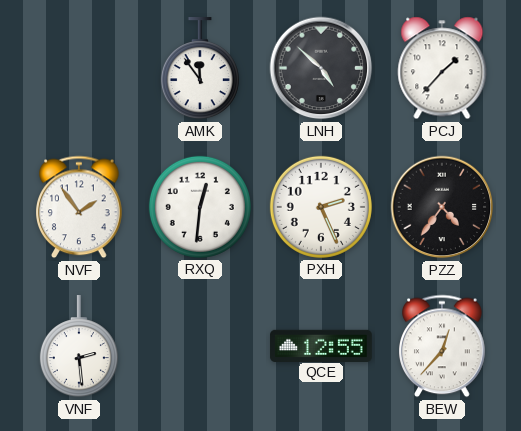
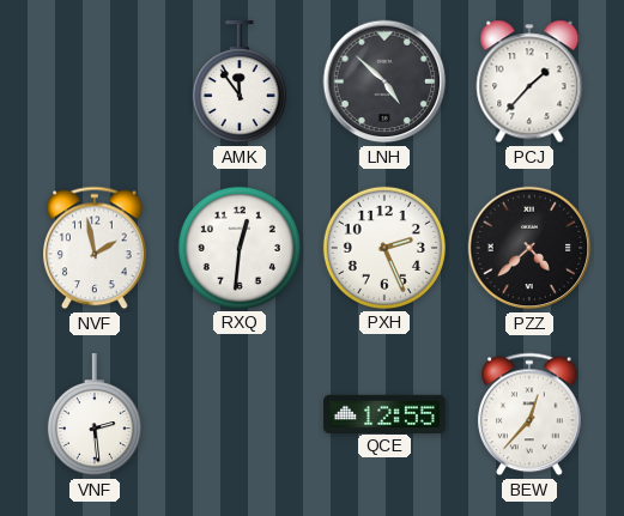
NVF: 1:54 -> 1:58 (96, 248)
PZZ: 4:36 -> 4:38 (529, 248)
